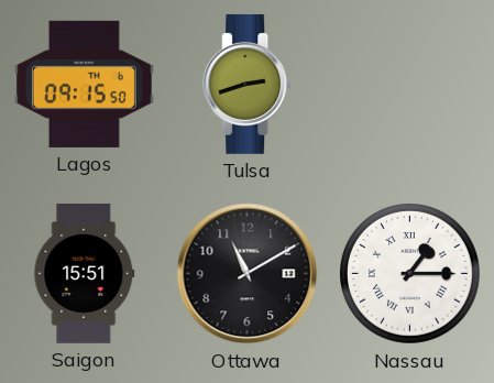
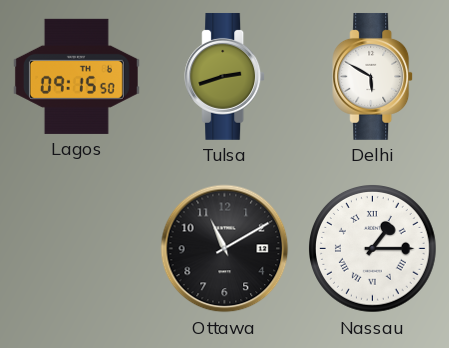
Delhi: none -> 5:50 (373, 76)
Saigon: 15:51 -> none (85, 273)
